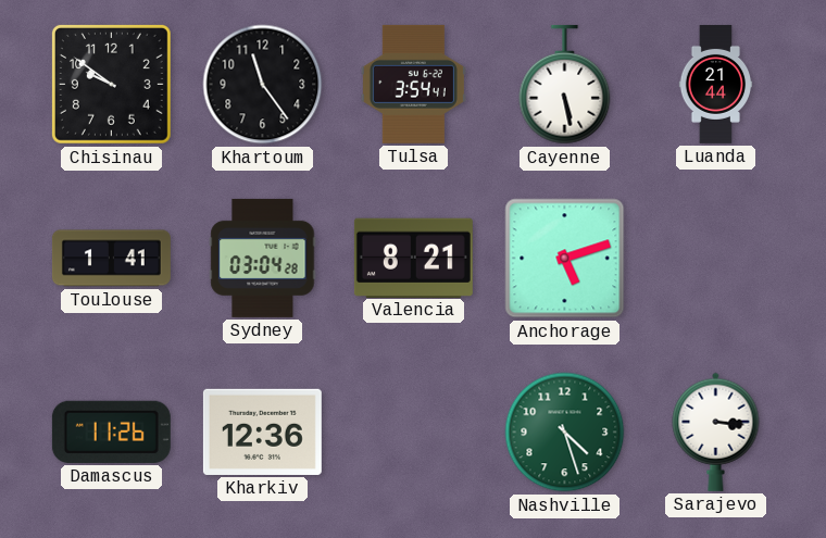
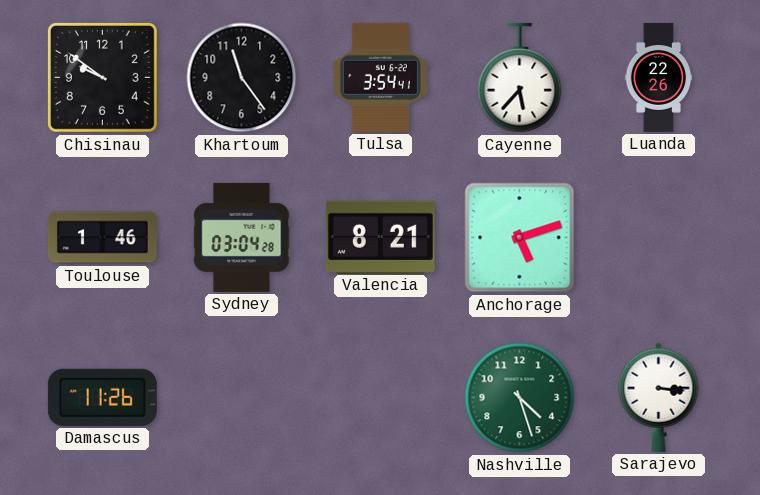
Cayenne: 5:28 -> 5:37 (520, 78)
Luanda: 21:44 -> 22:26 (659, 77)
Toulouse: 1:41 -> 1:46 (102, 238)
Kharkiv: 12:36 -> none (262, 431)
